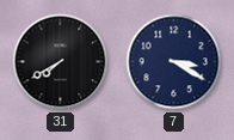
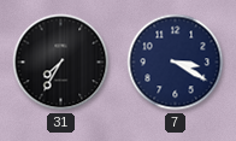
31: 7:40 -> 7:35 (61, 63)
